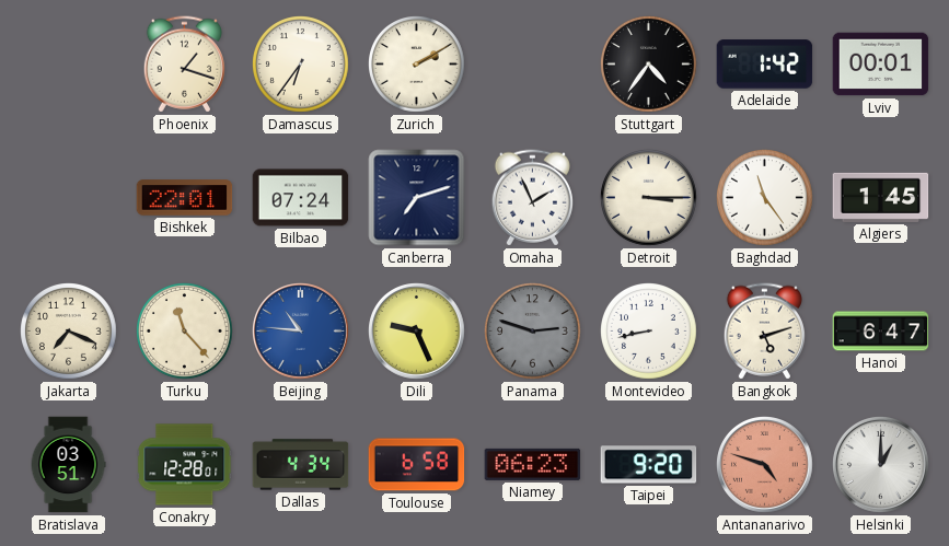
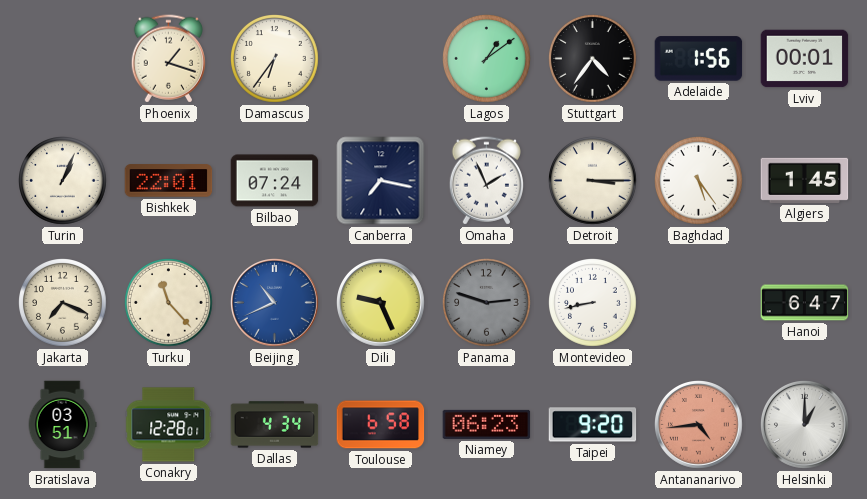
Zurich: 2:10 -> none (417, 65)
Lagos: none -> 1:09 (487, 59)
Adelaide: 1:42 -> 1:56 (699, 59)
Turin: none -> 1:04 (63, 181)
Canberra: 7:12 -> 7:17 (381, 181)
Baghdad: 11:24 -> 5:24 (699, 181)
Beijing: 10:46 -> 10:41 (275, 303)
Bangkok: 5:12 -> none (764, 332)
Antananarivo: 4:48 -> 4:44 (699, 425)
